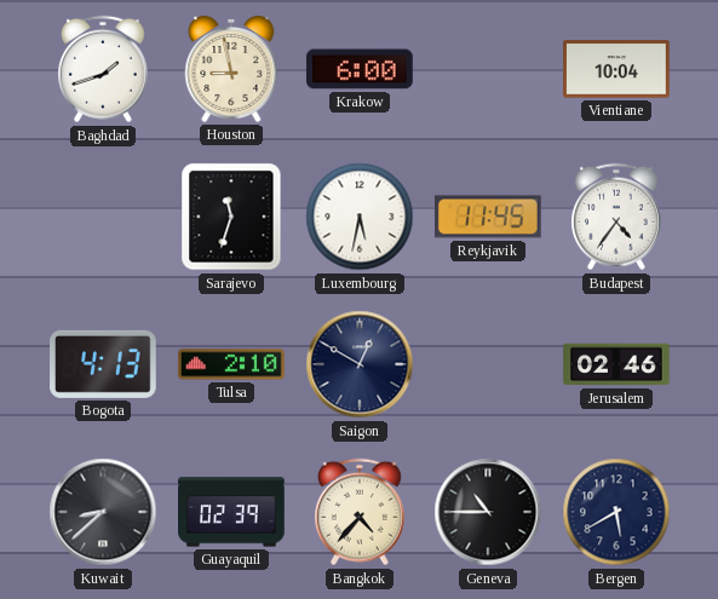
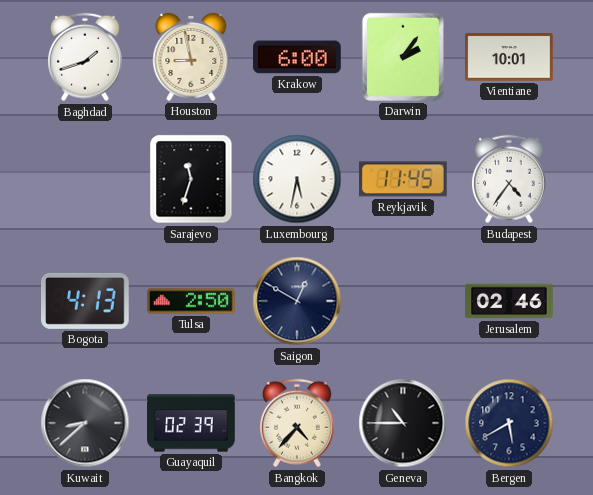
Darwin: none -> 2:06 (403, 57)
Vientiane: 10:04 -> 10:01 (509, 57)
Tulsa: 2:10 -> 2:50 (191, 301)
